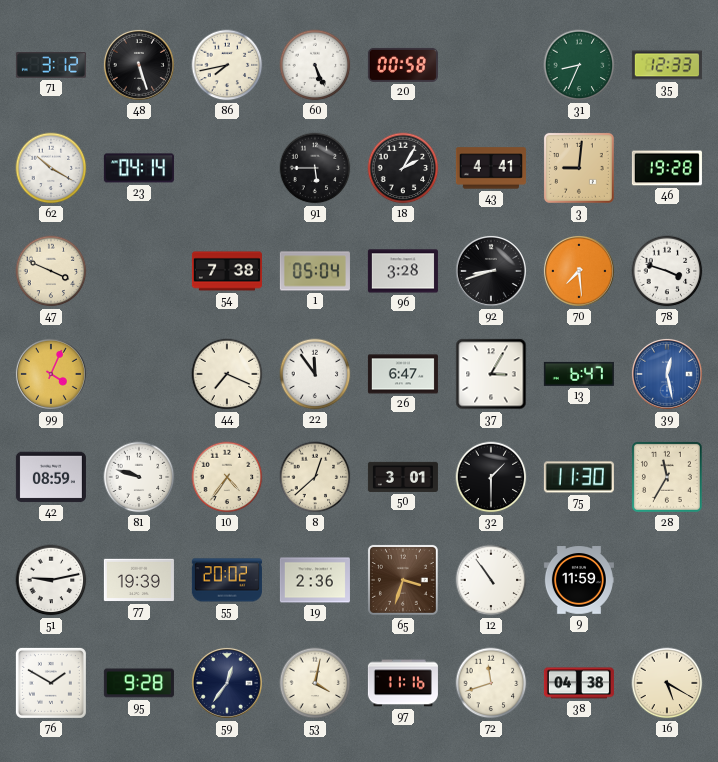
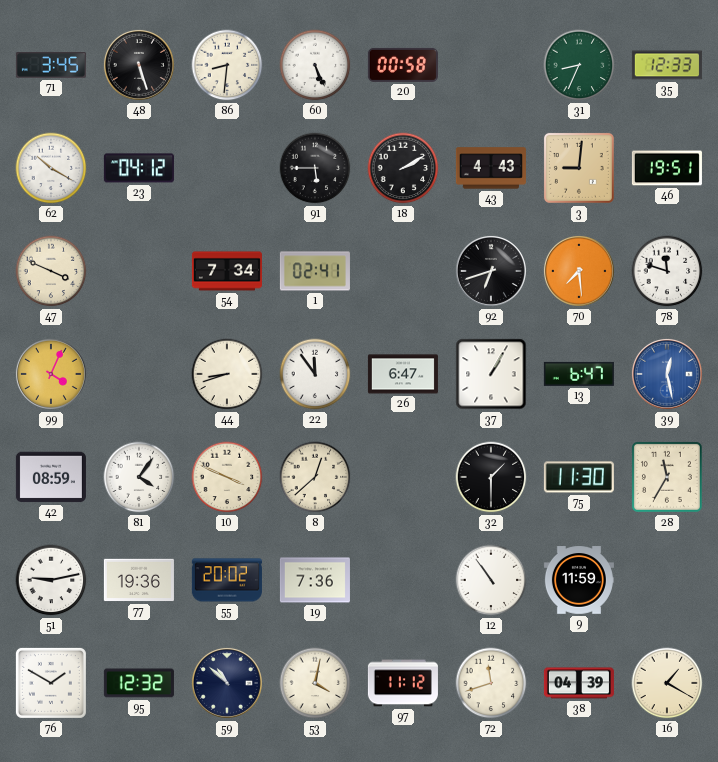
71: 3:12 -> 3:45 (51, 66)
86: 7:43 -> 8:31 (227, 65)
23: 04:14 -> 04:12 (139, 168)
18: 2:05 -> 2:10 (403, 168)
43: 4:41 -> 4:43 (491, 168)
46: 19:28 -> 19:51 (667, 168)
54: 7:38 -> 7:34 (227, 271)
1: 05:04 -> 02:41 (315, 271)
96: 3:28 -> none (403, 271)
92: 8:42 -> 6:42 (491, 271)
78: 3:48 -> 11:48 (667, 271)
44: 7:19 -> 8:42 (227, 374)
37: 3:05 -> 1:05 (491, 374)
81: 9:48 -> 4:06 (139, 477)
10: 4:36 -> 3:49 (227, 477)
50: 3:01 -> none (403, 477)
77: 19:39 -> 19:36 (139, 580)
19: 2:36 -> 7:36 (315, 580)
65: 3:33 -> none (403, 580)
95: 9:28 -> 12:32 (139, 683)
59: 12:36 -> 10:52 (227, 683)
97: 11:16 -> 11:12 (403, 683)
38: 04:38 -> 04:39 (579, 683)
16: 5:20 -> 1:20 (667, 683)
